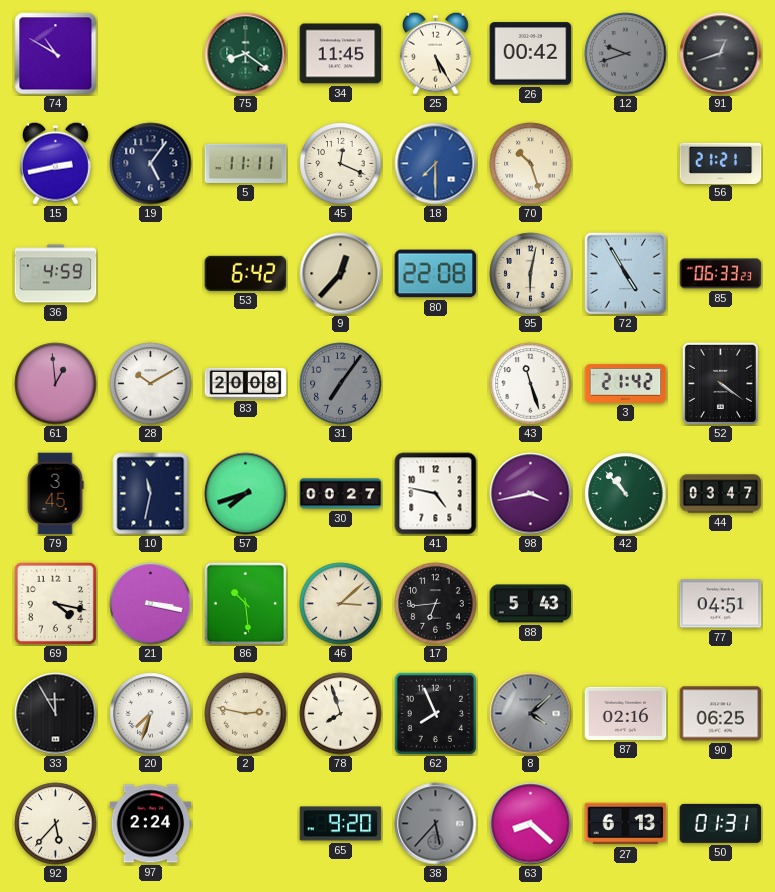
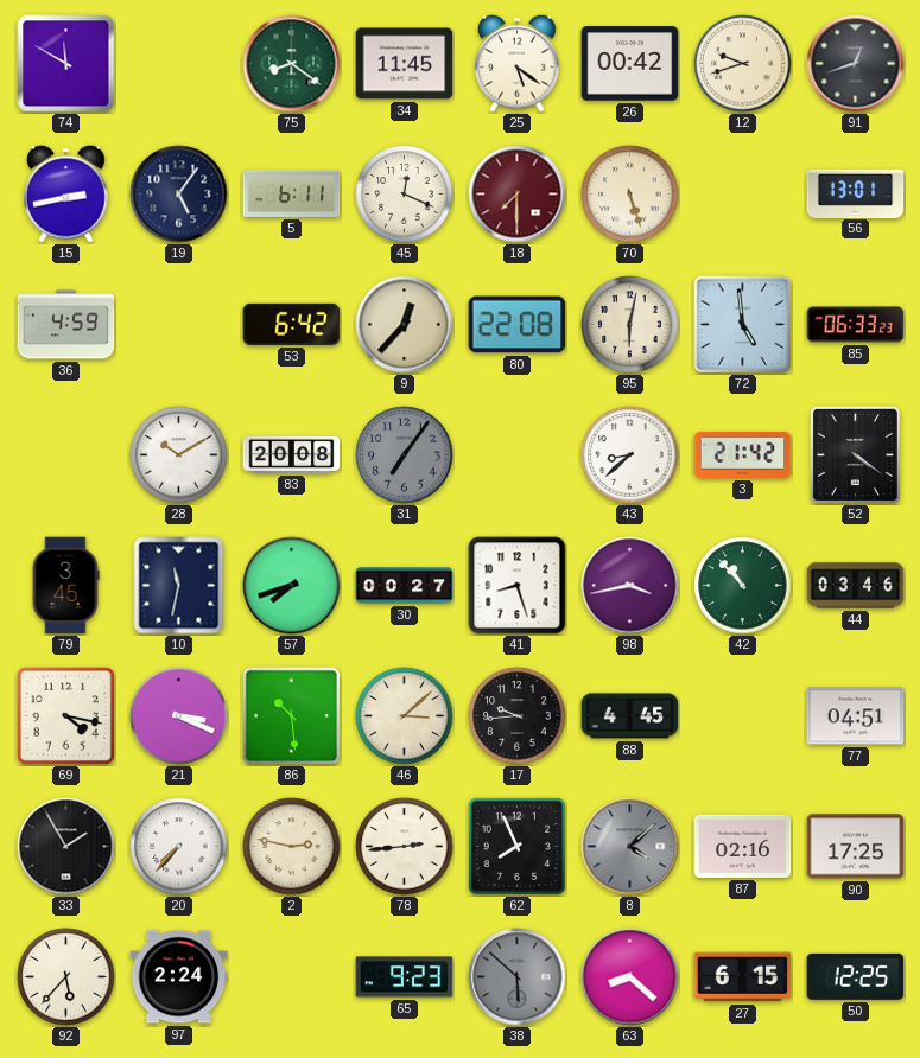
74: 10:50 -> 11:50 (66, 64)
25: 5:25 -> 5:21 (518, 63)
12 dial: grey -> cream (743, 64)
5: 11:11 -> 6:11 (292, 193)
18 dial: blue -> burgundy (518, 195)
70: 10:27 -> 5:27 (630, 195)
56: 21:21 -> 13:01 (856, 193)
72: 4:55 -> 4:59 (742, 324)
61: 12:59 -> none (56, 384)
43: 11:27 -> 8:38 (630, 455)
41: 4:47 -> 8:27 (518, 586)
44: 03:47 -> 03:46 (856, 586)
21: 3:17 -> 3:19 (179, 716)
17: 6:44 -> 9:44 (518, 716)
88: 5:43 -> 4:45 (630, 716)
33: 11:55 -> 1:55 (66, 847)
20: 7:33 -> 7:37 (179, 847)
78: 7:57 -> 2:44 (405, 847)
90: 06:25 -> 17:25 (856, 847)
65: 9:20 -> 9:23 (405, 977)
38: 5:37 -> 5:52 (518, 977)
27: 6:13 -> 6:15 (743, 977)
50: 01:31 -> 12:25 (856, 976)
